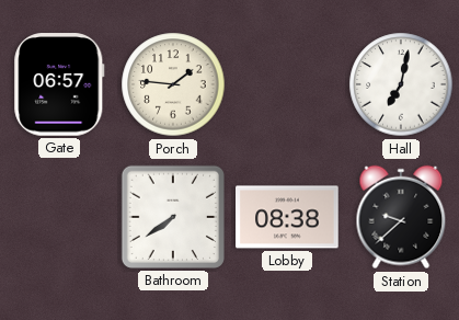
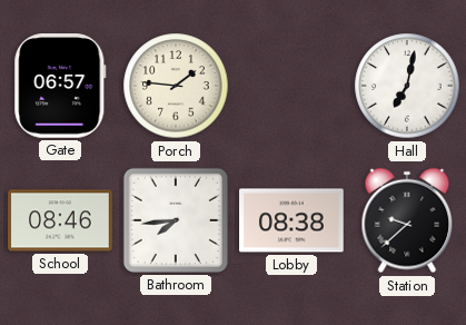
School: none -> 08:46 (60, 220)
Bathroom: 7:39 -> 7:44 (176, 220)
